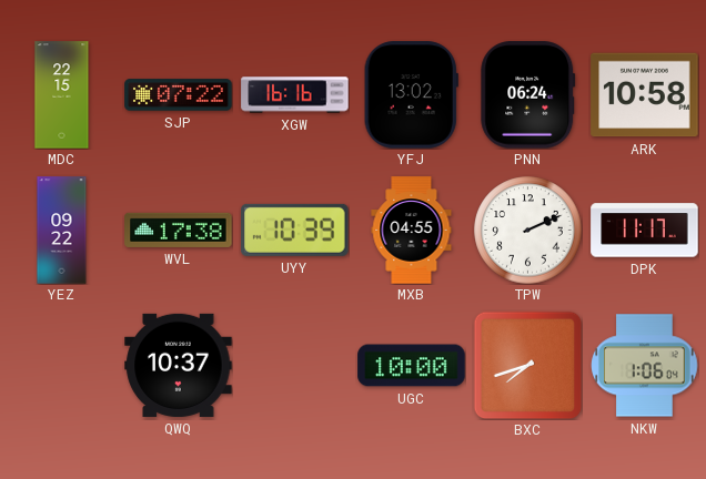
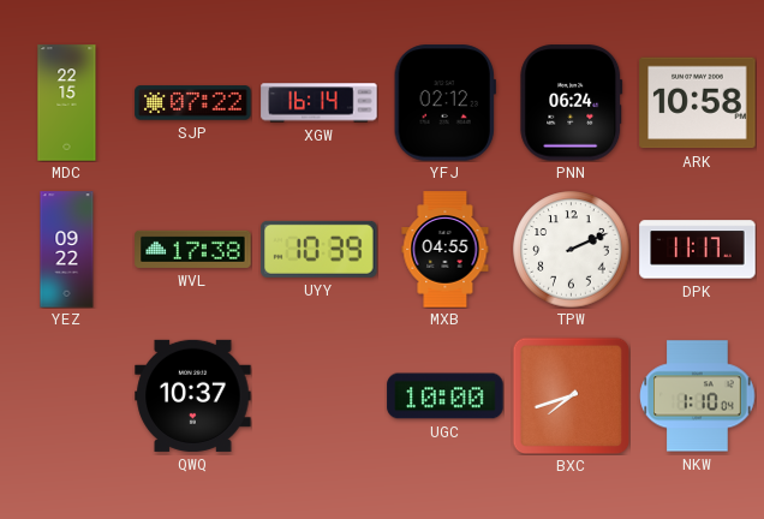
XGW: 16:16 -> 16:14 (320, 103)
YFJ: 13:02 -> 02:12 (444, 103)
NKW: 1:06 -> 1:10 (698, 396)
